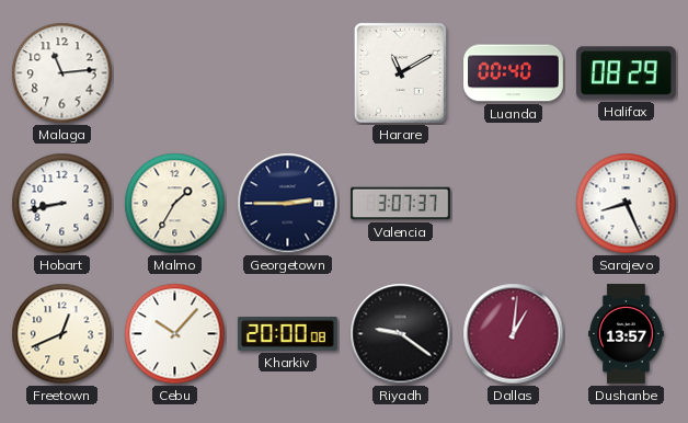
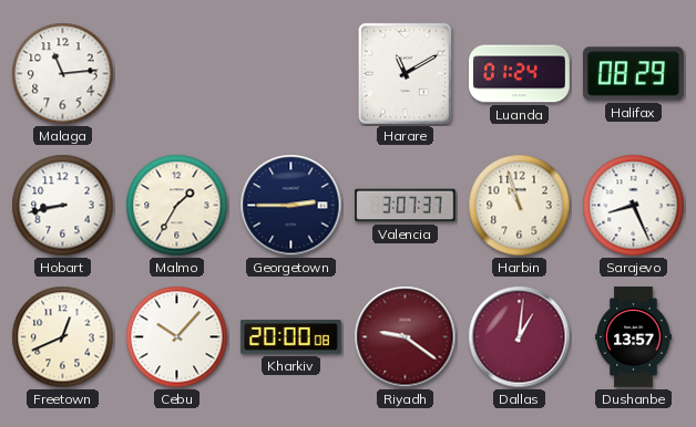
Luanda: 00:40 -> 01:24 (520, 74)
Harbin: none -> 10:57 (520, 206)
Riyadh dial: black -> burgundy (406, 337)
